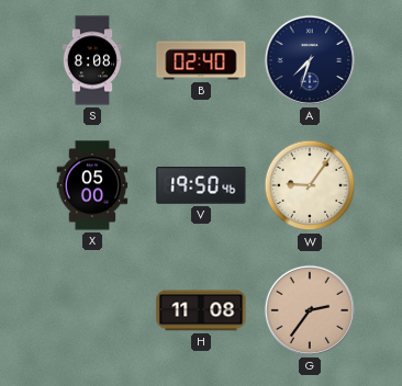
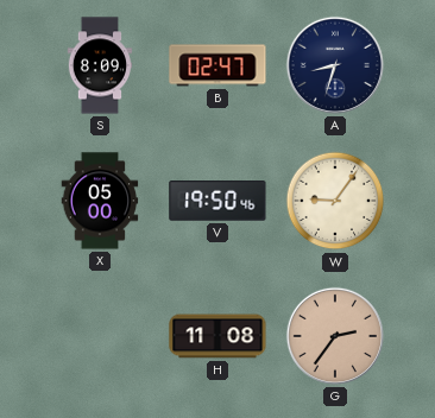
S: 8:08 -> 8:09 (100, 65)
B: 02:40 -> 02:47 (218, 65)
A: 7:33 -> 8:33 (335, 65)
